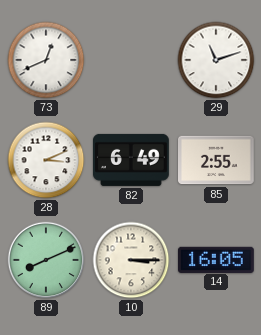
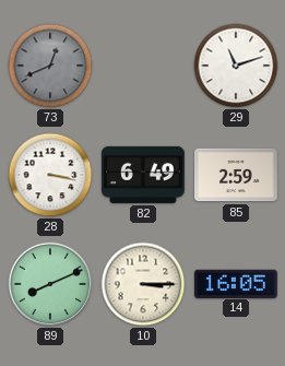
73 dial: white -> grey (50, 66)
28: 3:11 -> 3:17 (50, 175)
85: 2:55 -> 2:59 (237, 175)
